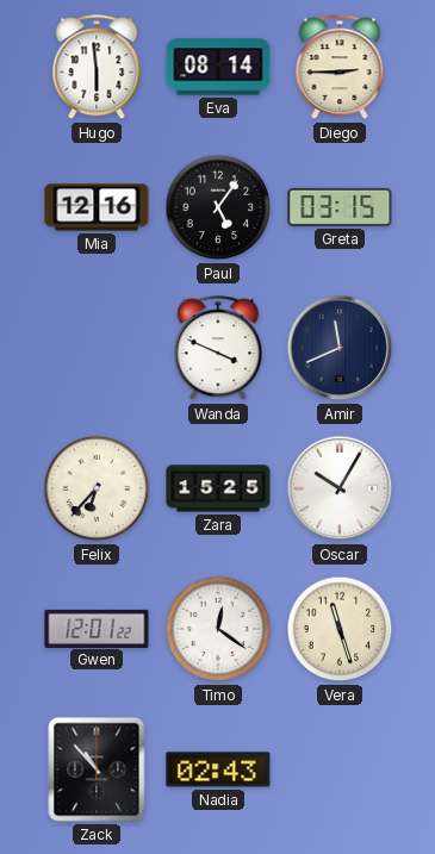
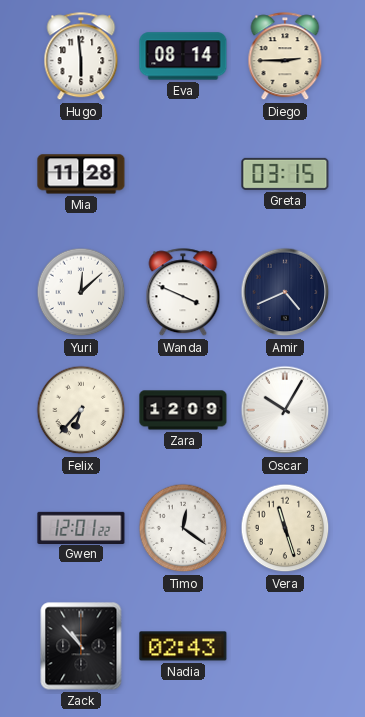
Mia: 12:16 -> 11:28 (81, 174)
Paul: 5:06 -> none (218, 207)
Yuri: none -> 12:08 (81, 292)
Amir: 11:41 -> 4:41 (285, 292)
Zara: 15:25 -> 12:09 (183, 410)
